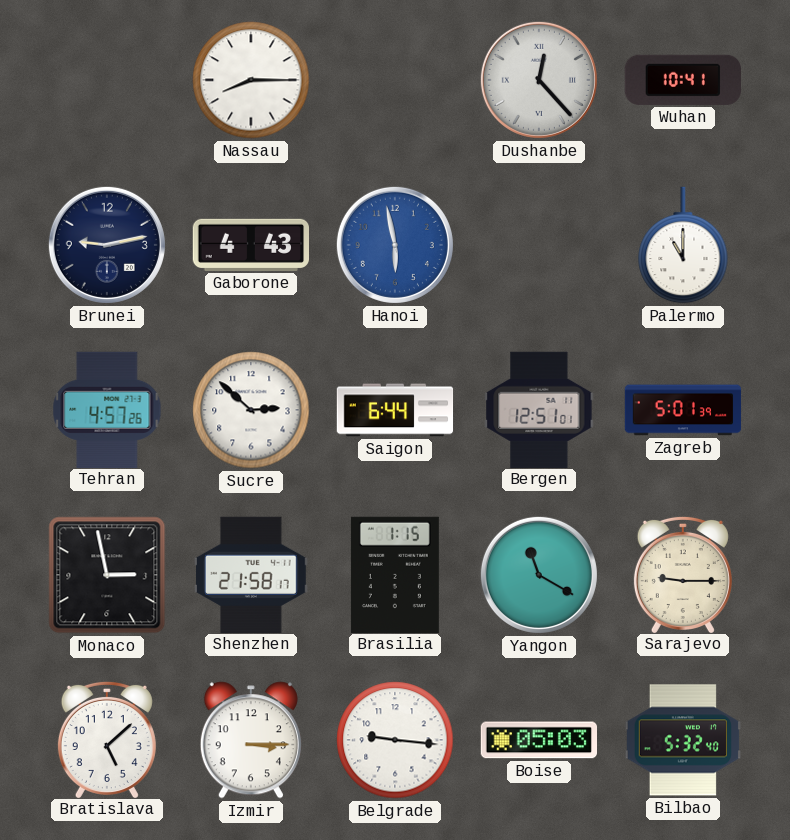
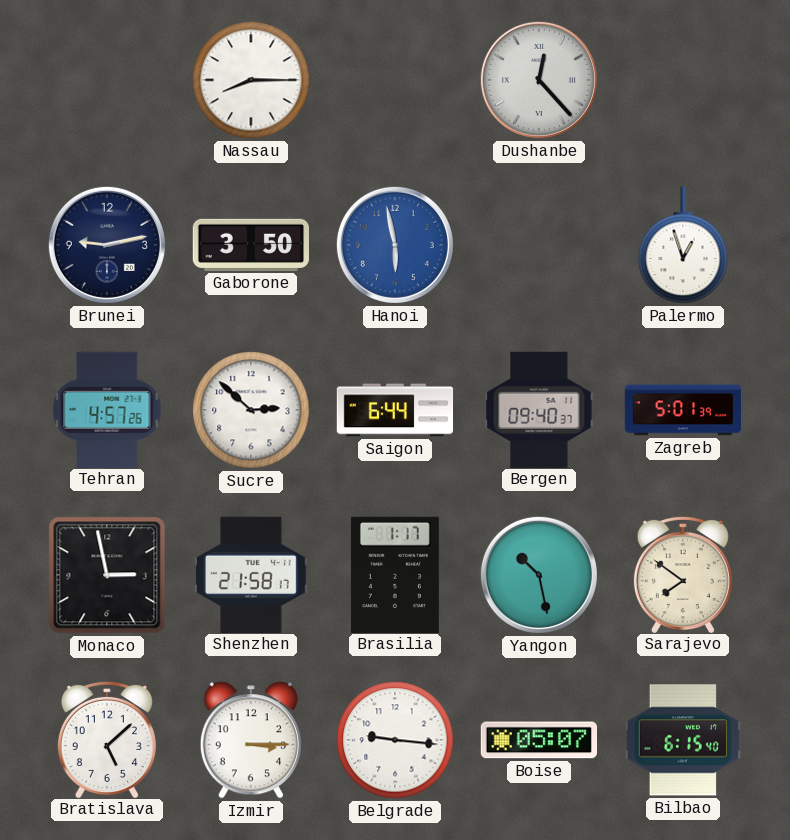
Wuhan: 10:41 -> none (683, 80)
Gaborone: 4:43 -> 3:50 (251, 245)
Palermo: 11:00 -> 12:57 (683, 245)
Bergen: 12:51 -> 09:40 (539, 409)
Brasilia: 1:15 -> 1:17 (395, 574)
Yangon: 11:20 -> 10:28 (539, 575)
Sarajevo: 9:15 -> 7:51 (683, 574)
Boise: 05:03 -> 05:07 (538, 740)
Bilbao: 5:32 -> 6:15 (682, 740)
